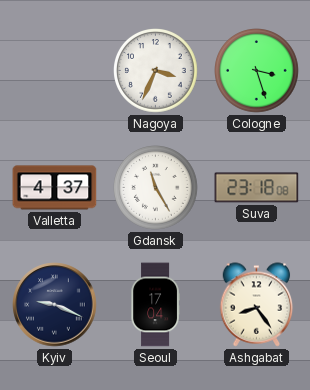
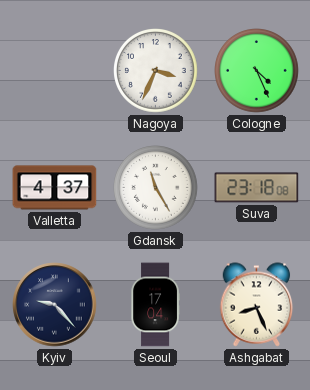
Cologne: 3:27 -> 4:26 (257, 71)
Kyiv: 9:19 -> 9:23 (55, 305)
Ashgabat: 8:24 -> 8:26 (257, 305)
